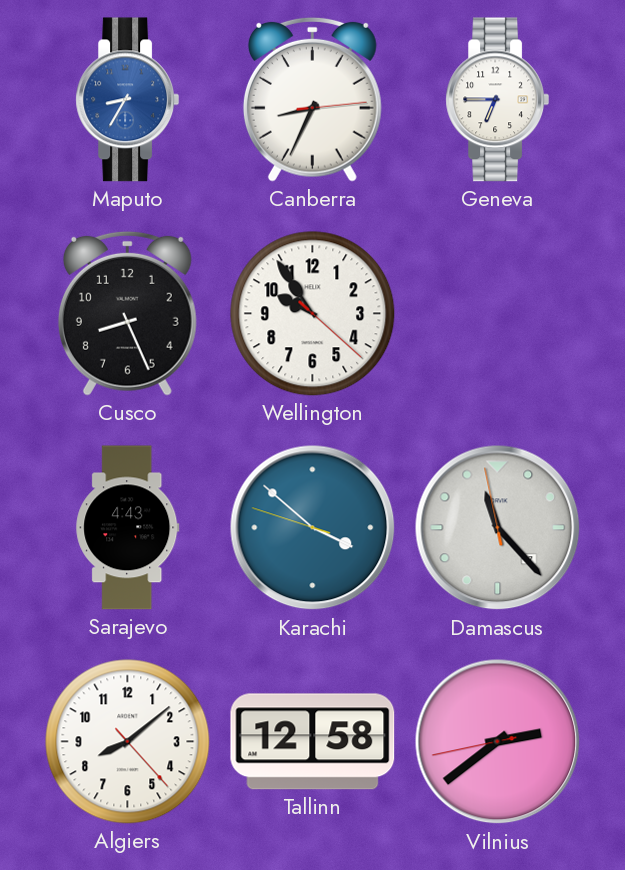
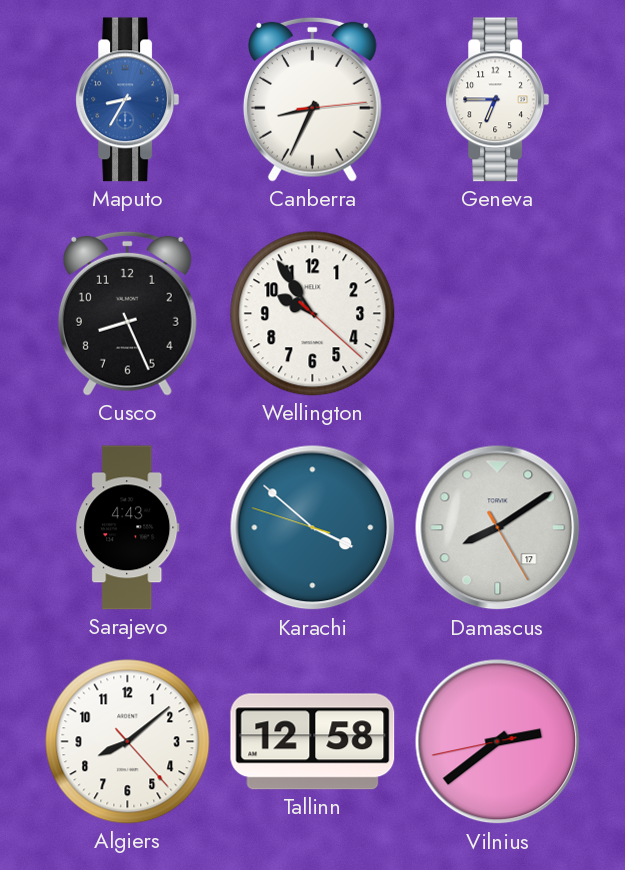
Damascus: 11:22 -> 8:09 (498, 528)
